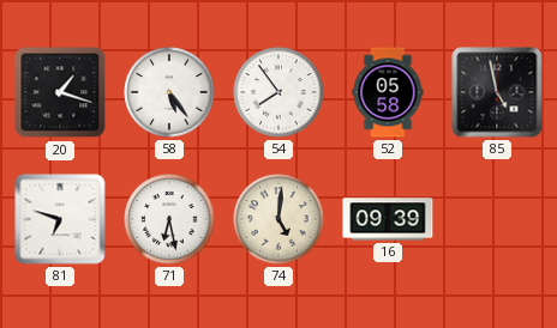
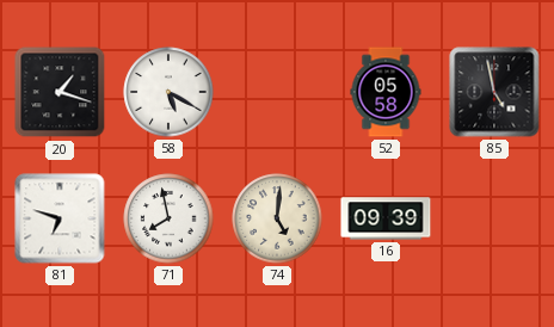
58: 5:24 -> 5:20 (168, 92)
54: 7:54 -> none (278, 92)
71: 6:28 -> 7:58 (168, 218)
